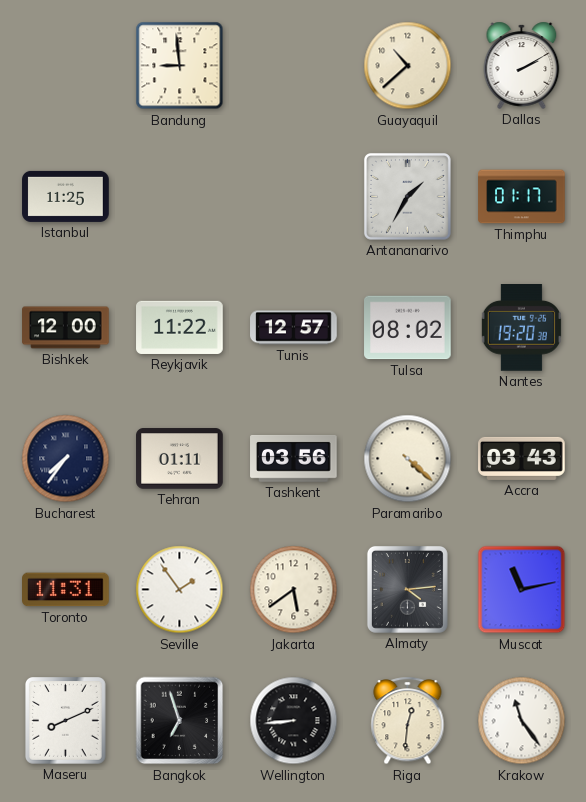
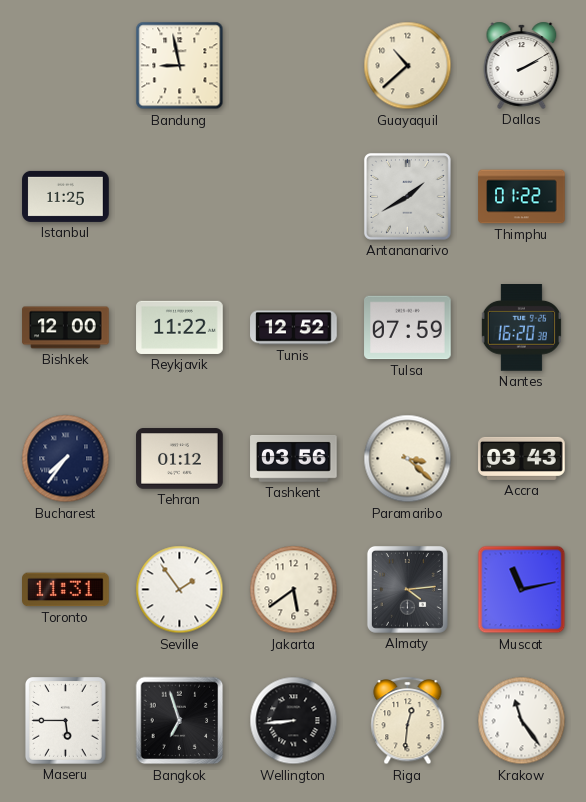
Bandung: 8:59 -> 8:58 (180, 66)
Antananarivo: 1:35 -> 1:40 (407, 196)
Thimphu: 01:17 -> 01:22 (522, 197)
Tunis: 12:57 -> 12:52 (294, 328)
Tulsa: 08:02 -> 07:59 (408, 328)
Nantes: 19:20 -> 16:20 (521, 328)
Tehran: 01:11 -> 01:12 (180, 459)
Paramaribo: 4:22 -> 3:22 (408, 459)
Maseru: 8:11 -> 5:45 (66, 721)
